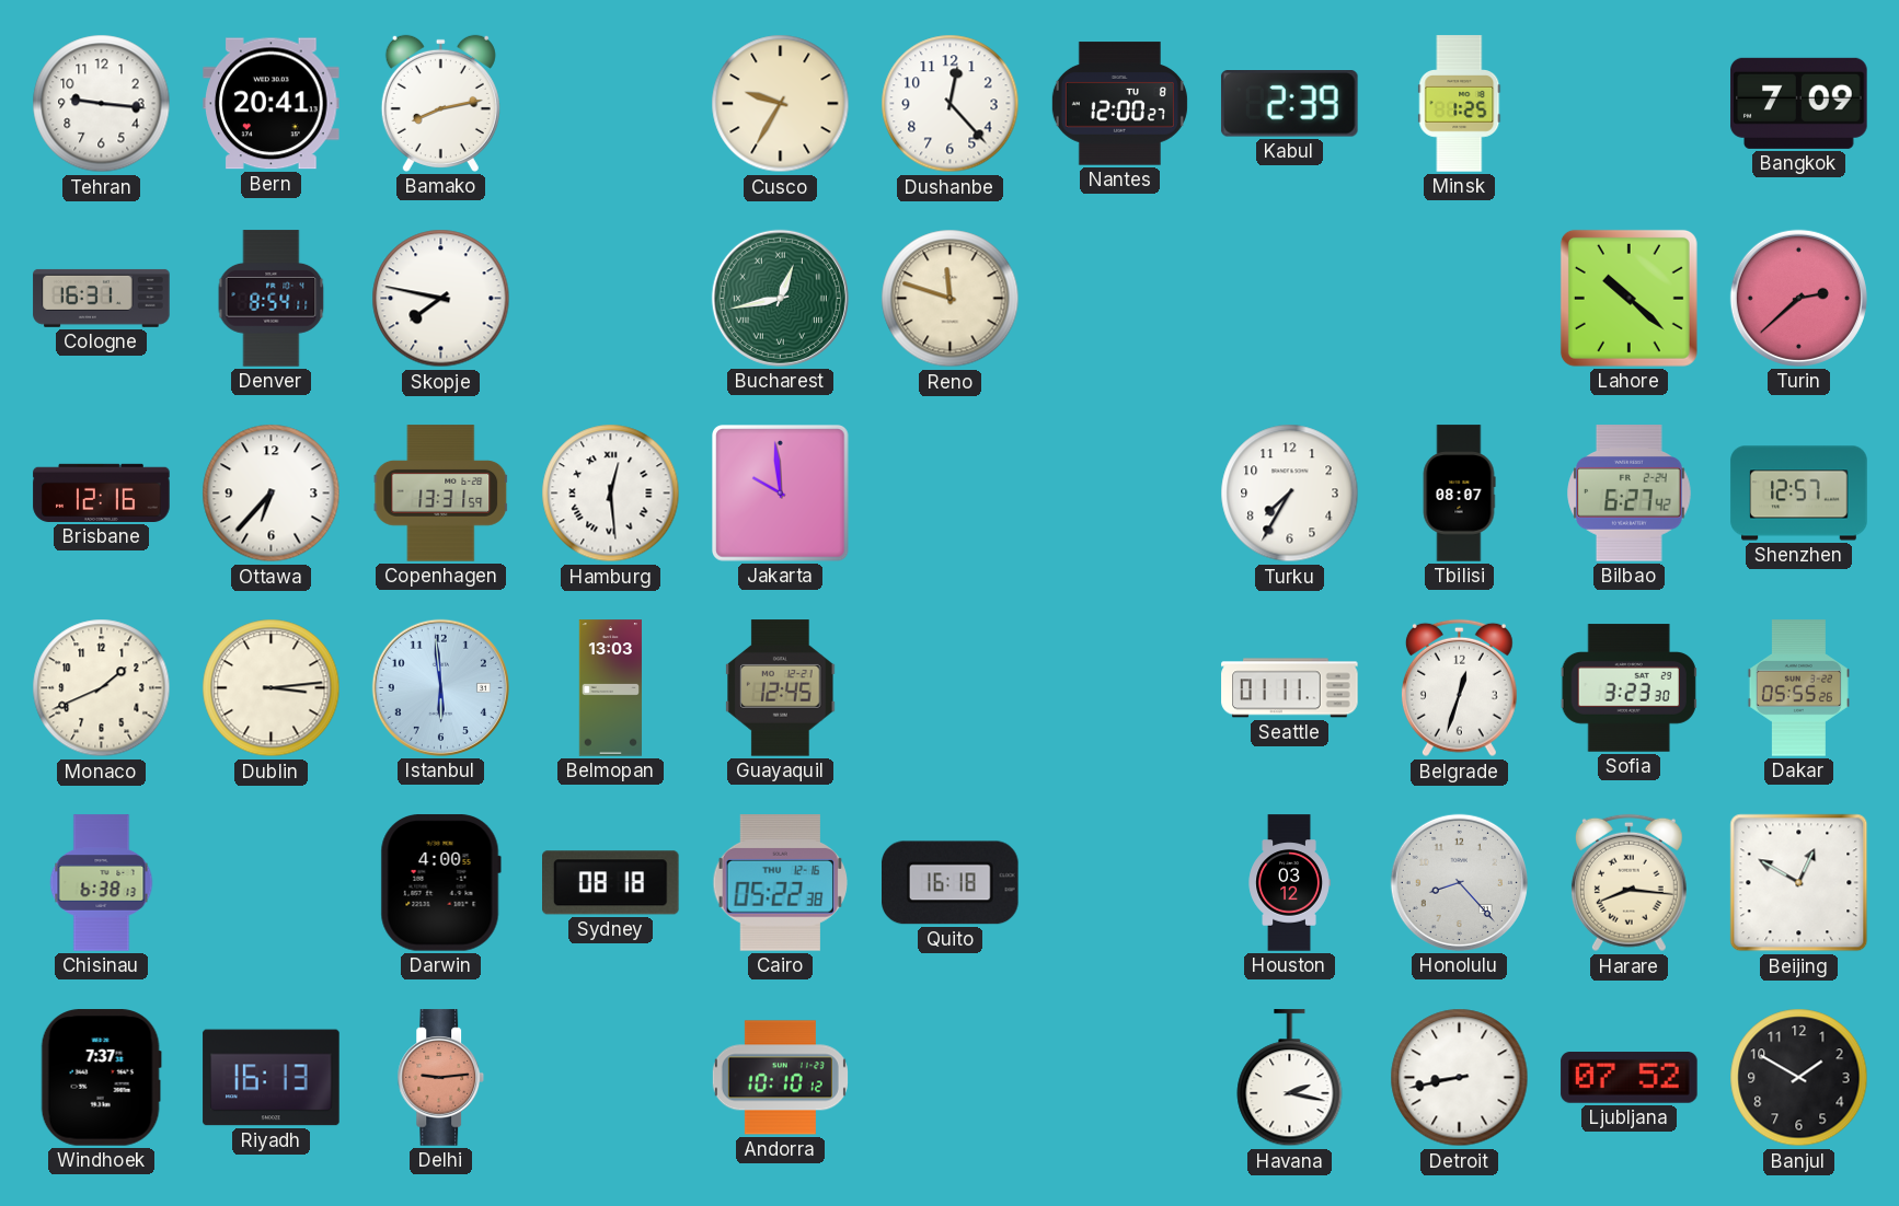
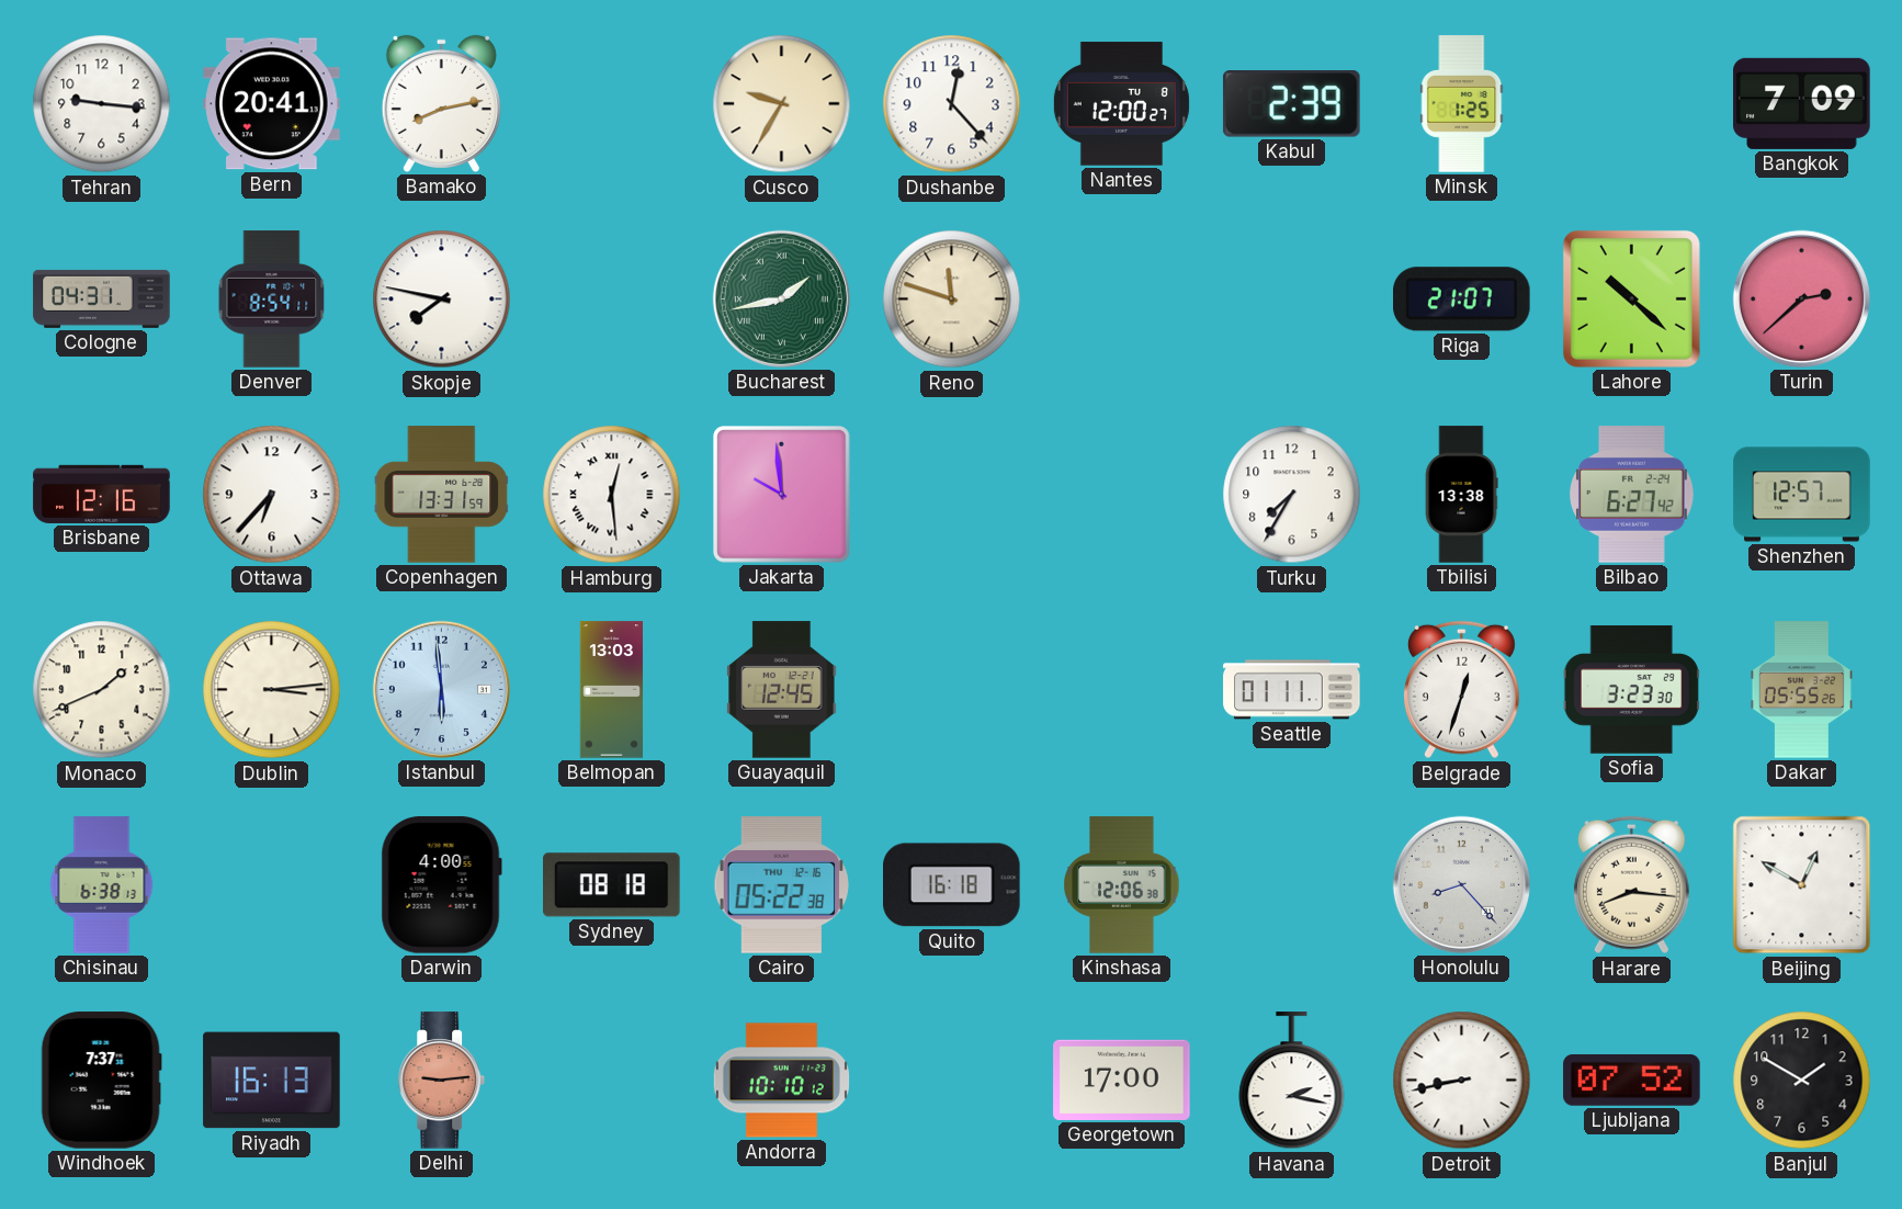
Cologne: 16:31 -> 04:31 (102, 298)
Bucharest: 12:43 -> 1:43 (781, 298)
Riga: none -> 21:07 (1462, 300)
Tbilisi: 08:07 -> 13:38 (1461, 495)
Kinshasa: none -> 12:06 (1122, 885)
Houston: 03:12 -> none (1289, 883)
Georgetown: none -> 17:00 (1122, 1080)
